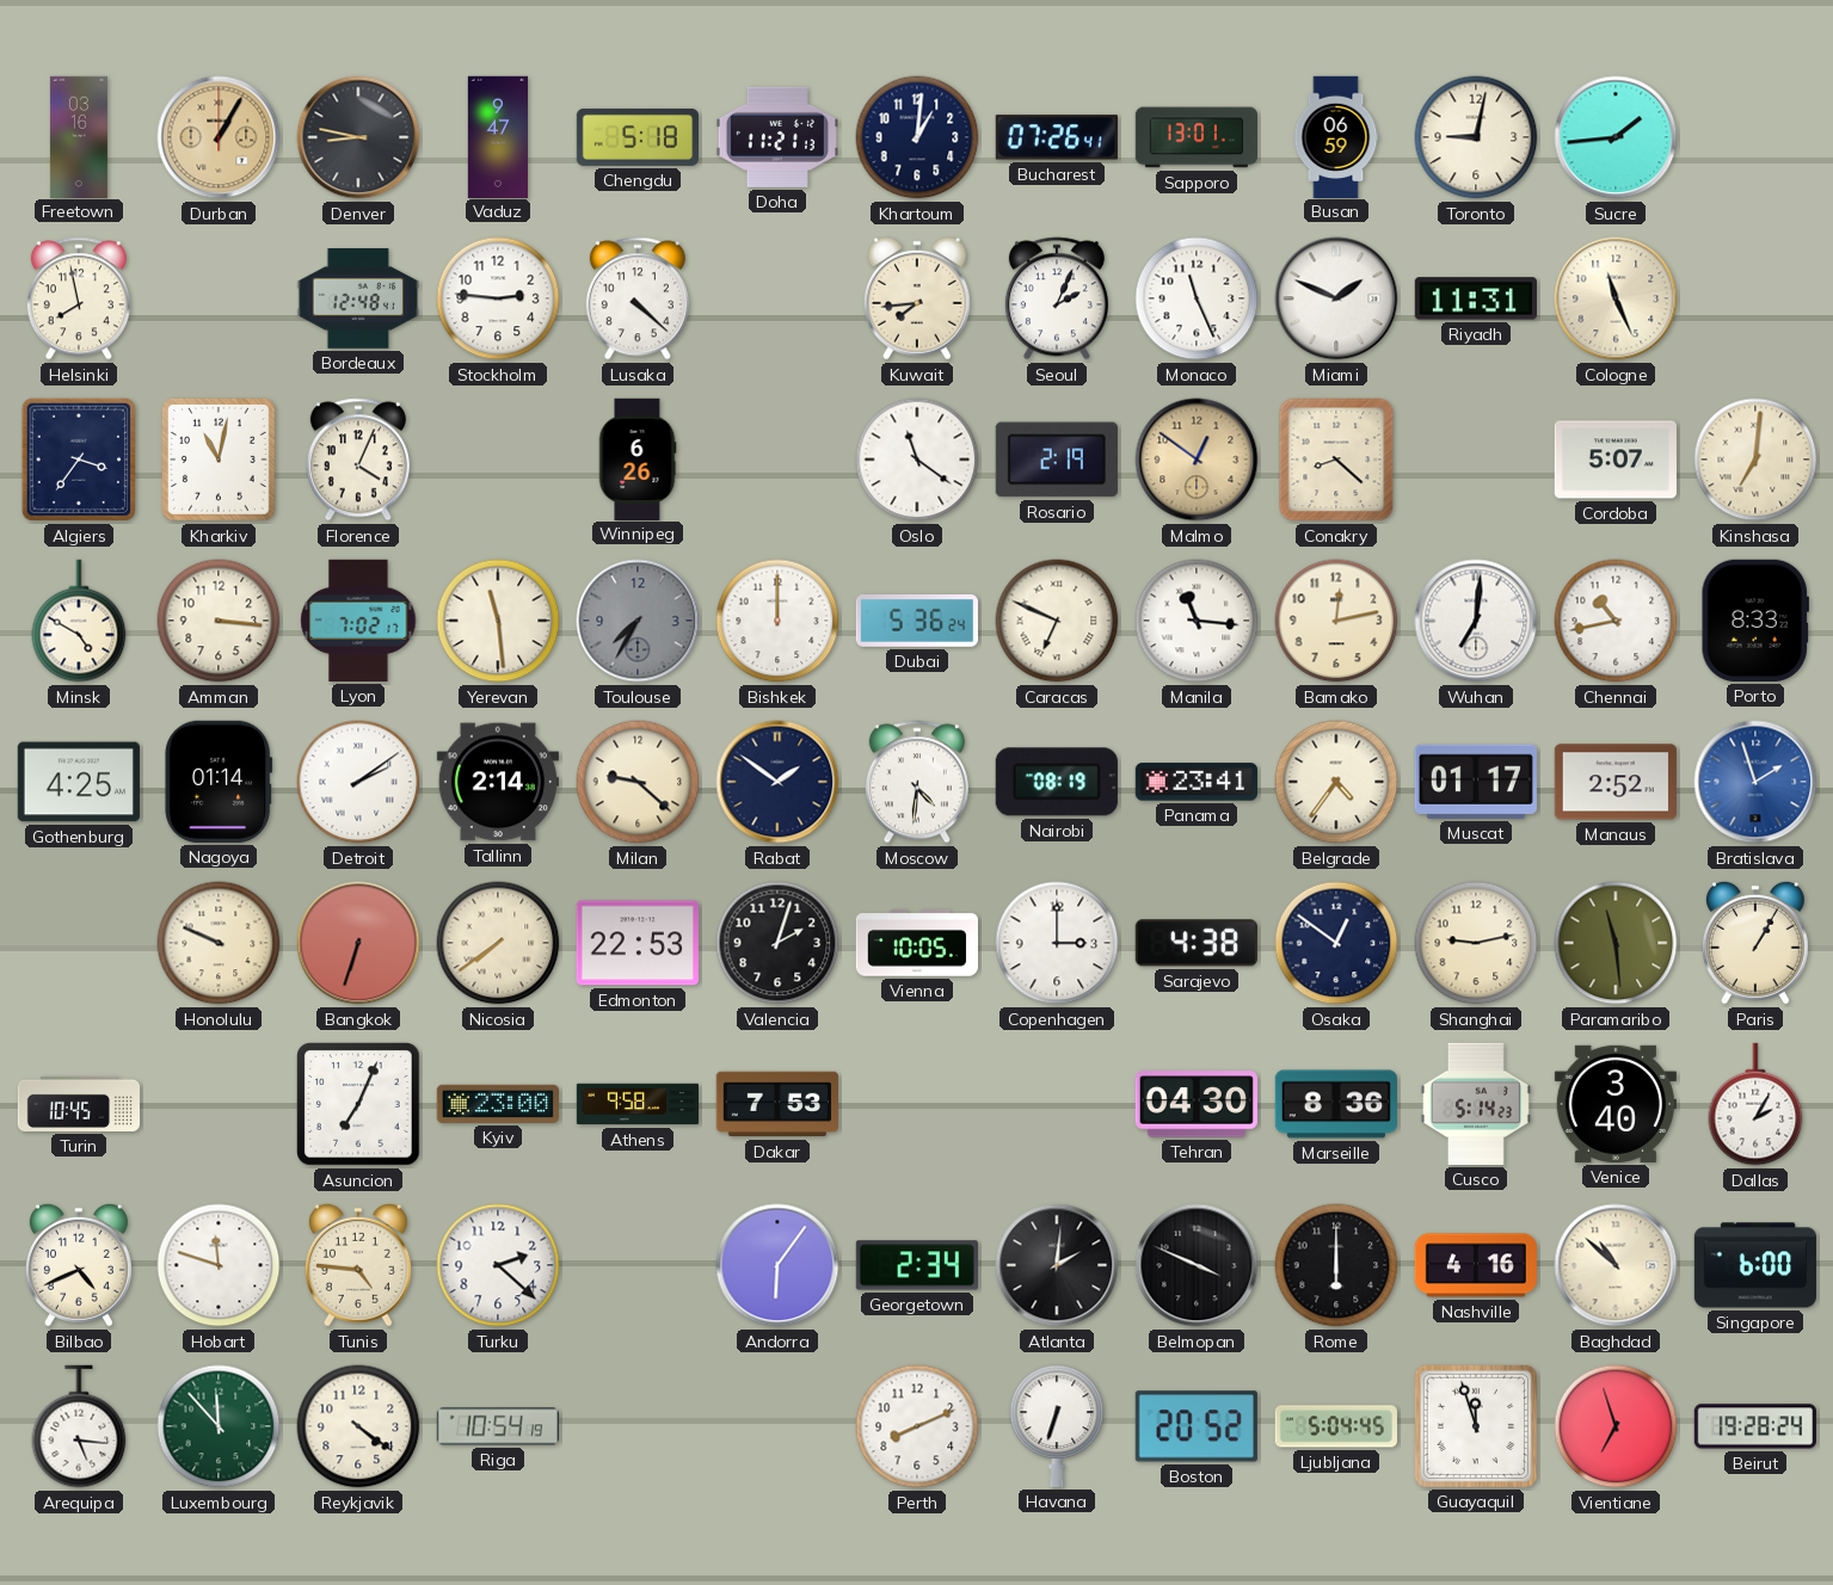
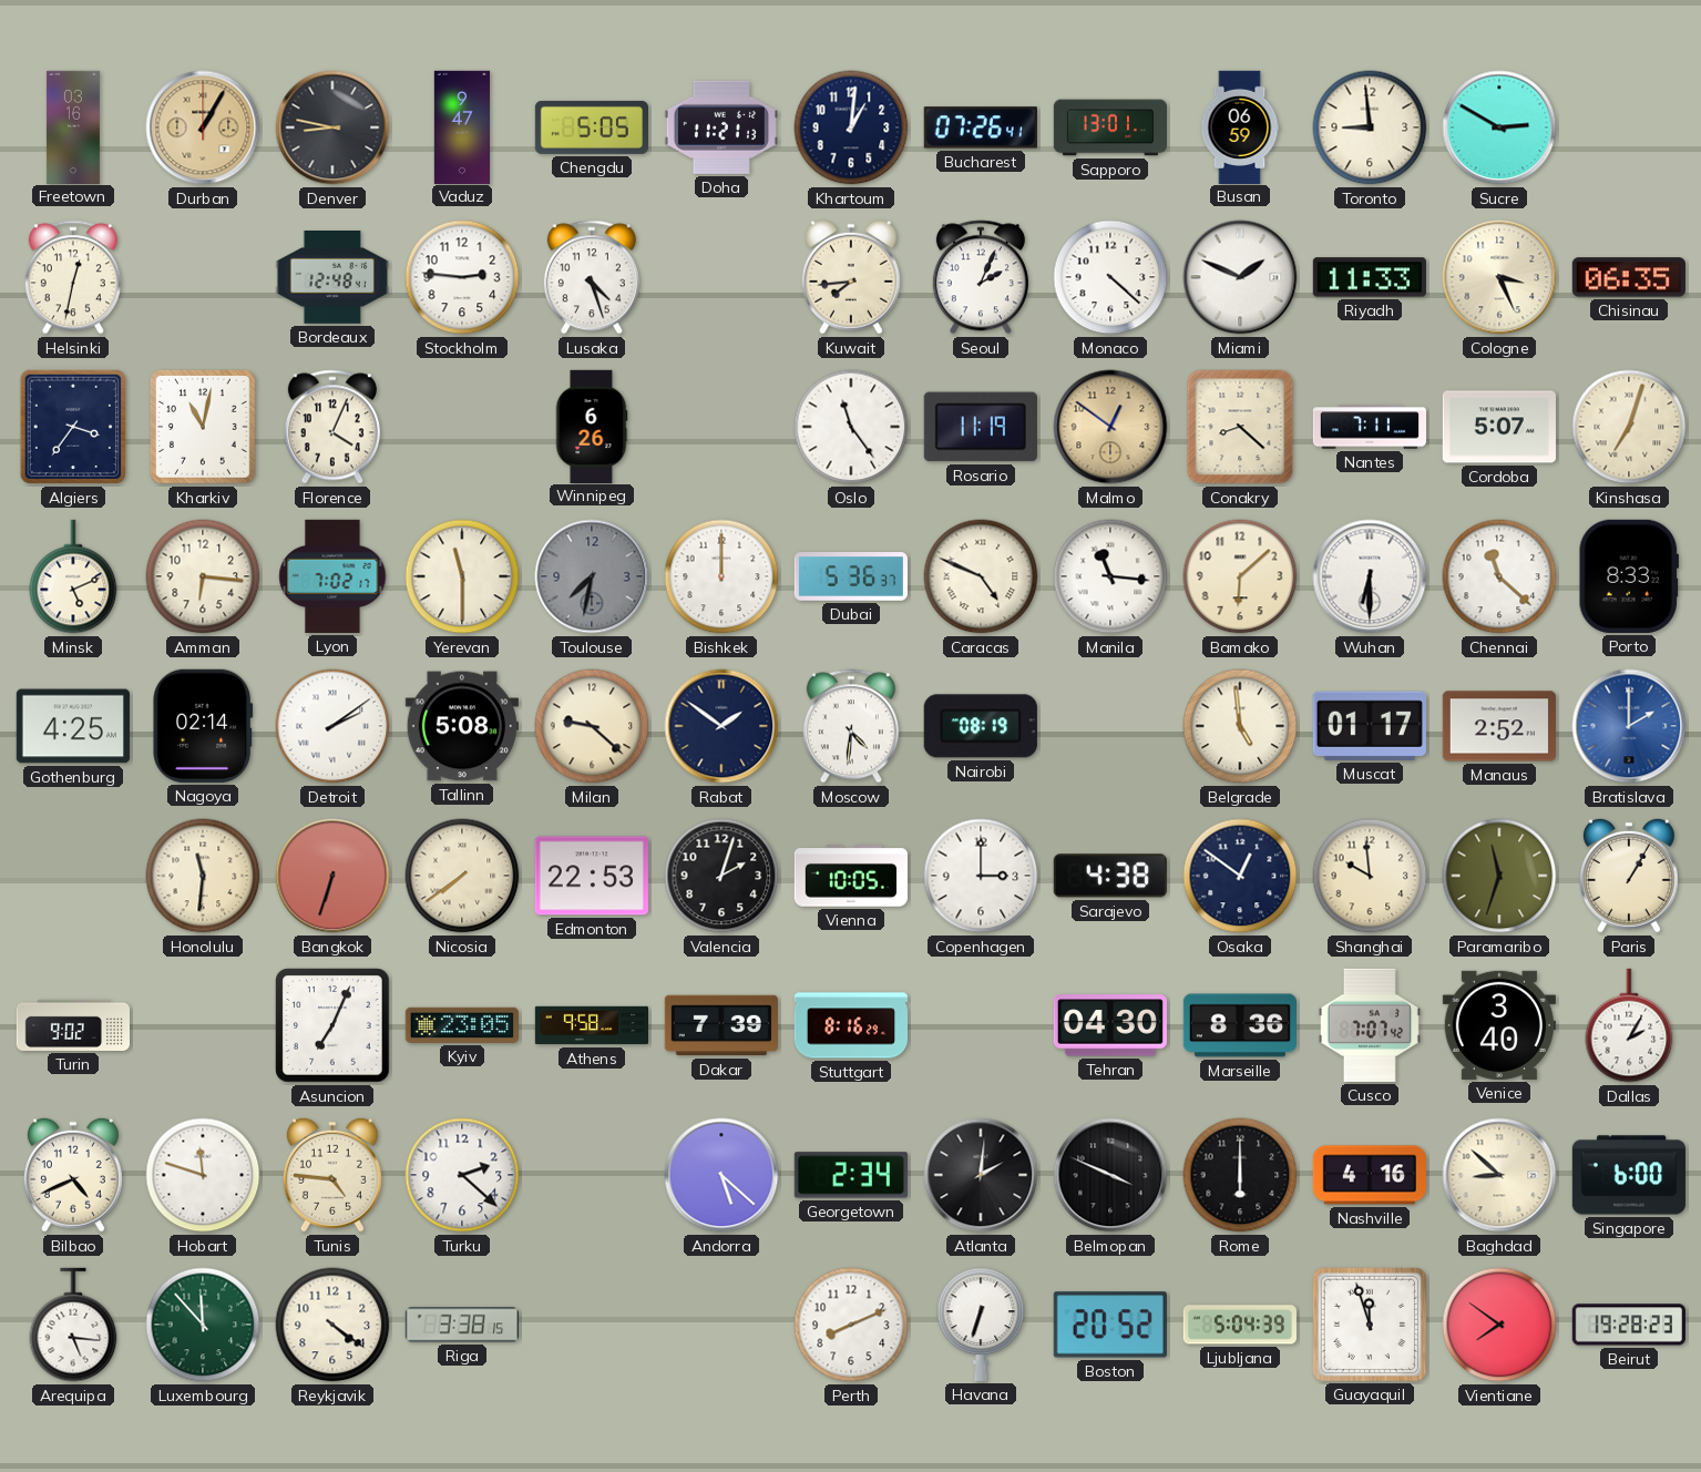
Chengdu: 5:18 -> 5:05 (591, 127)
Toronto: 9:02 -> 8:59 (1370, 127)
Sucre: 1:44 -> 2:50 (1499, 127)
Helsinki: 7:58 -> 12:32 (73, 277)
Lusaka: 4:22 -> 4:27 (592, 277)
Monaco: 11:26 -> 4:22 (1110, 277)
Riyadh: 11:31 -> 11:33 (1370, 277)
Cologne: 11:26 -> 3:26 (1499, 277)
Chisinau: none -> 06:35 (1629, 277)
Oslo: 11:21 -> 11:24 (851, 427)
Rosario: 2:19 -> 11:19 (981, 427)
Nantes: none -> 7:11 (1369, 427)
Kinshasa: 7:01 -> 7:03 (1629, 427)
Minsk: 4:50 -> 5:11 (73, 576)
Amman: 3:16 -> 6:16 (203, 576)
Yerevan: 11:29 -> 11:30 (462, 576)
Toulouse: 7:35 -> 7:32 (592, 576)
Dubai: 5:36:24 -> 5:36:37 (851, 576)
Caracas: 6:49 -> 4:49 (981, 576)
Bamako: 12:13 -> 6:08 (1240, 576)
Wuhan: 7:01 -> 6:30 (1370, 576)
Chennai: 10:43 -> 11:22 (1499, 576)
Nagoya: 01:14 -> 02:14 (203, 726)
Tallinn: 2:14 -> 5:08 (462, 726)
Panama: 23:41 -> none (1197, 782)
Belgrade: 4:36 -> 4:59 (1240, 726)
Bratislava: 1:57 -> 2:00 (1629, 726)
Honolulu: 9:49 -> 11:31 (203, 876)
Shanghai: 9:13 -> 9:59 (1370, 876)
Paramaribo: 11:29 -> 11:33 (1499, 876)
Turin: 10:45 -> 9:02 (72, 1025)
Kyiv: 23:00 -> 23:05 (462, 1025)
Dakar: 7:53 -> 7:39 (721, 1025)
Stuttgart: none -> 8:16 (851, 1025)
Cusco: 5:14 -> 7:07 (1370, 1025)
Andorra: 6:06 -> 5:22 (721, 1175)
Baghdad: 10:52 -> 8:52 (1499, 1175)
Riga: 10:54 -> 3:38 (461, 1325)
Ljubljana: 5:04:45 -> 5:04:39 (1240, 1325)
Vientiane: 6:57 -> 7:51 (1499, 1325)
Beirut: 19:28:24 -> 19:28:23 (1629, 1325)
